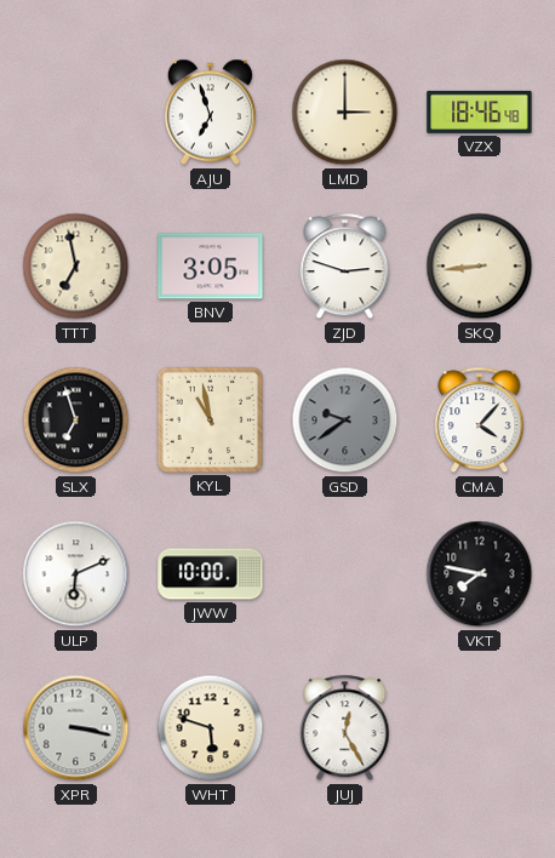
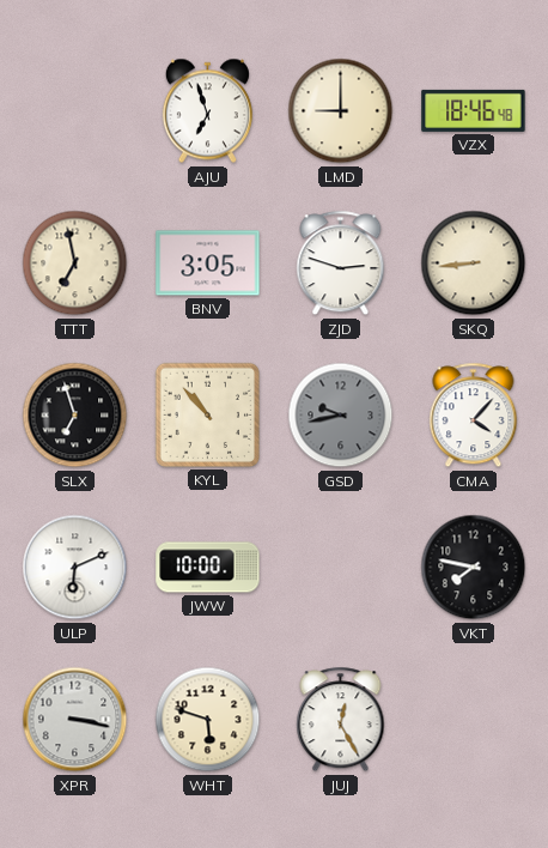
LMD: 3:00 -> 9:00 (341, 111)
KYL: 10:58 -> 10:53 (207, 414)
GSD: 9:39 -> 9:43 (341, 416)
